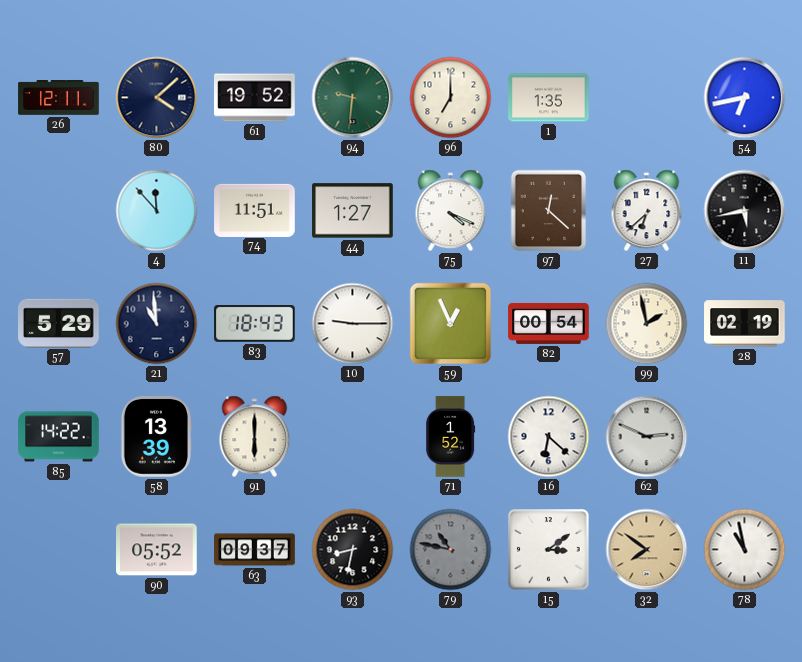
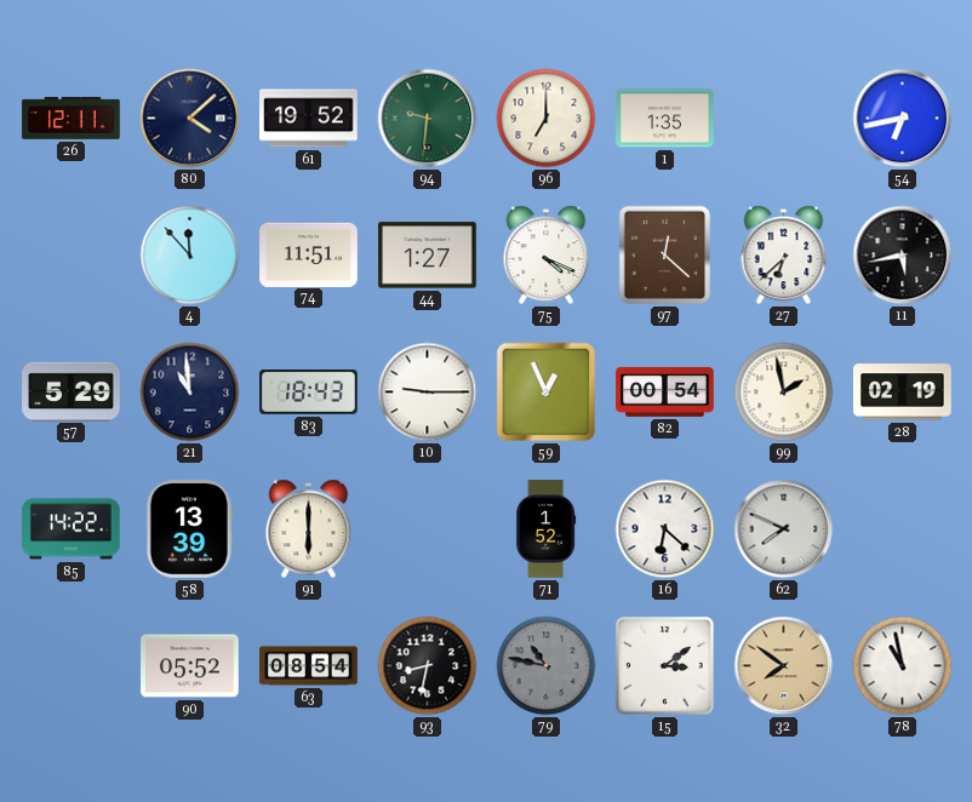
62: 2:49 -> 7:49 (784, 529)
63: 09:37 -> 08:54 (309, 666)
